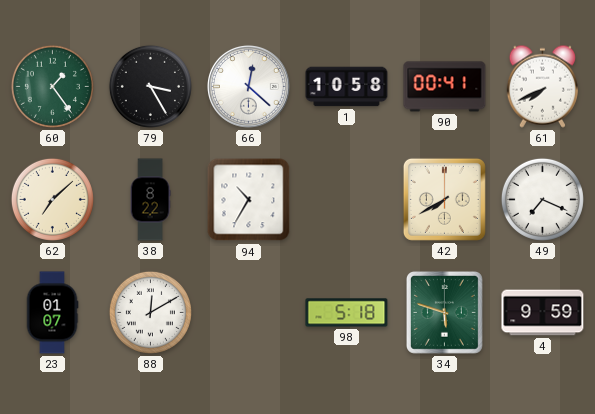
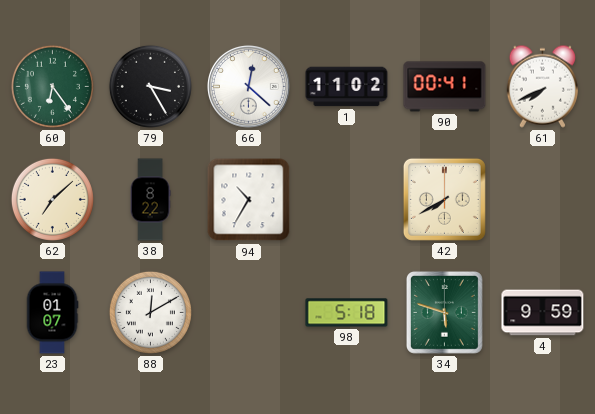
60: 1:24 -> 6:24 (52, 86)
1: 10:58 -> 11:02 (347, 87)
49: 7:19 -> none (542, 199)
